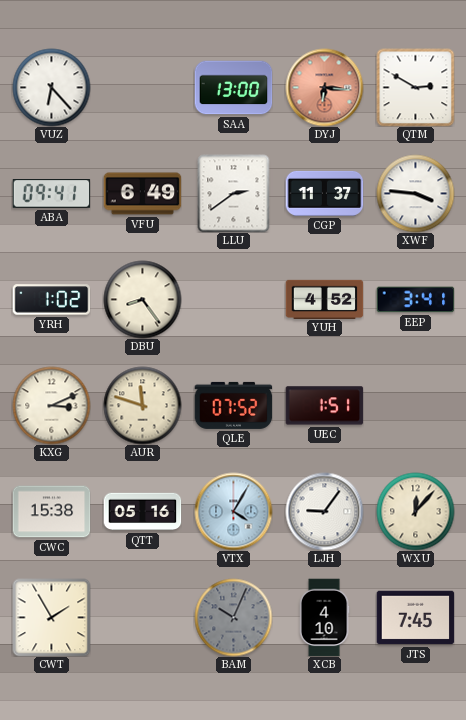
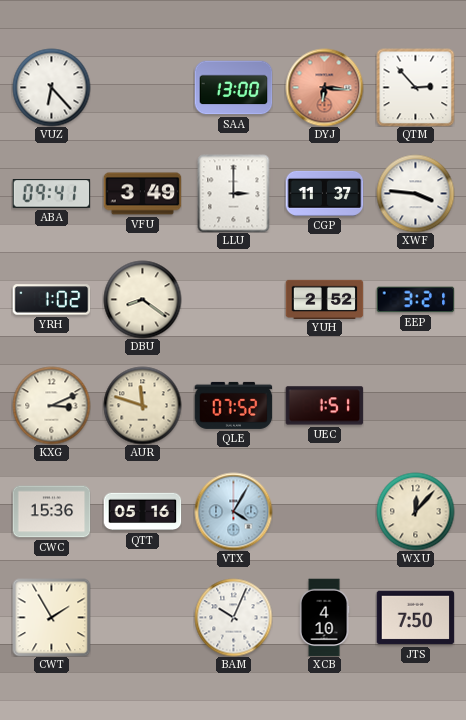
QTM: 2:50 -> 2:53 (415, 87)
VFU: 6:49 -> 3:49 (142, 194)
LLU: 2:39 -> 3:00 (234, 193)
DBU: 8:24 -> 8:21 (142, 299)
YUH: 4:52 -> 2:52 (324, 299)
EEP: 3:41 -> 3:21 (415, 300)
CWC: 15:38 -> 15:36 (51, 512)
LJH: 9:06 -> none (324, 511)
BAM dial: grey -> white (233, 617)
JTS: 7:45 -> 7:50 (415, 618)
